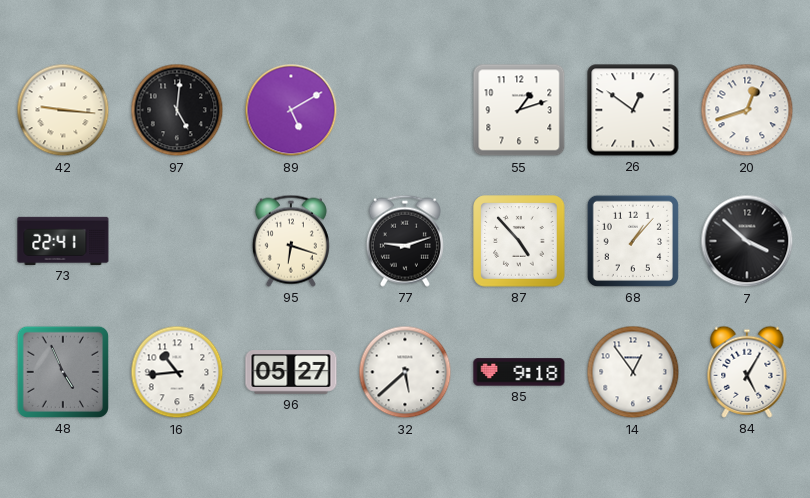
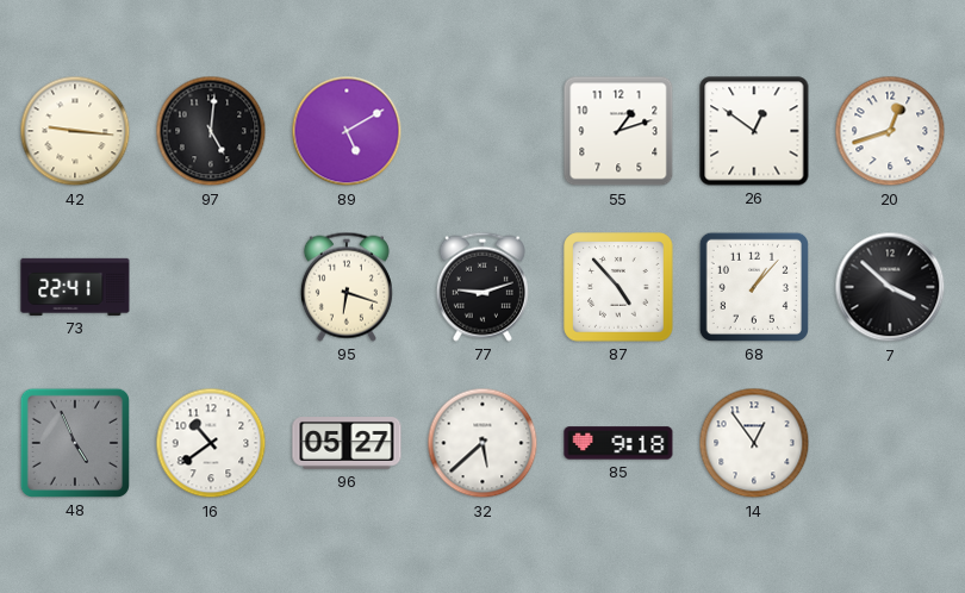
16: 10:44 -> 10:39 (211, 443)
84: 5:05 -> none (747, 372)
